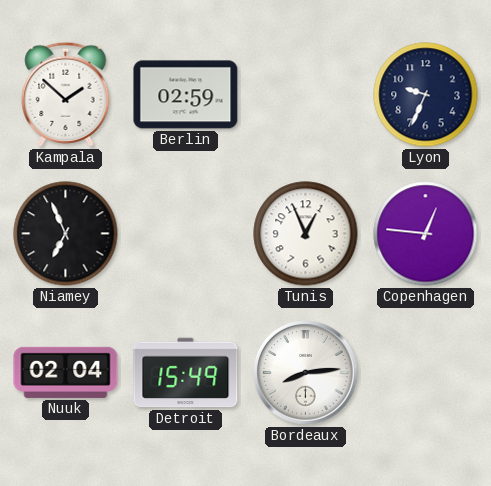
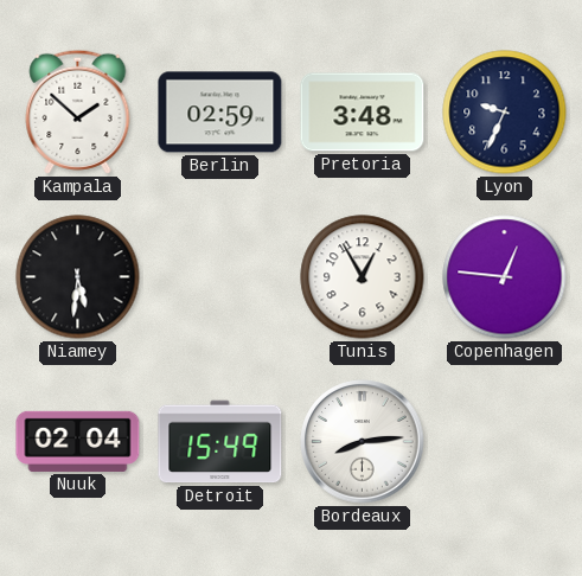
Pretoria: none -> 3:48 (363, 113)
Niamey: 6:56 -> 5:31 (78, 277)
Tunis: 12:56 -> 12:55 (363, 277)
